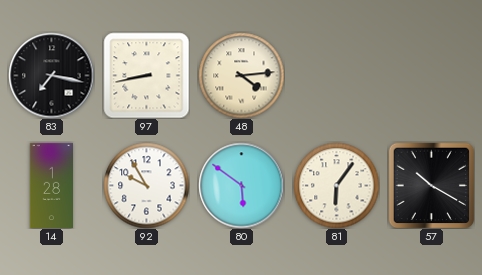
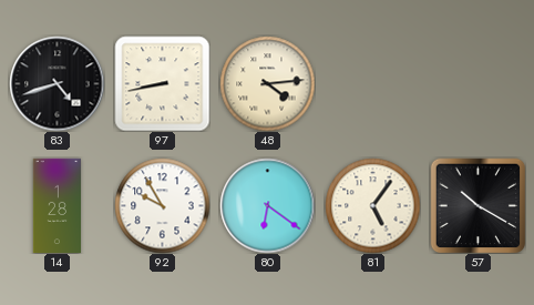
83: 7:17 -> 4:42 (57, 83)
80: 5:51 -> 6:21 (267, 205)
81: 6:06 -> 5:06 (372, 205)
